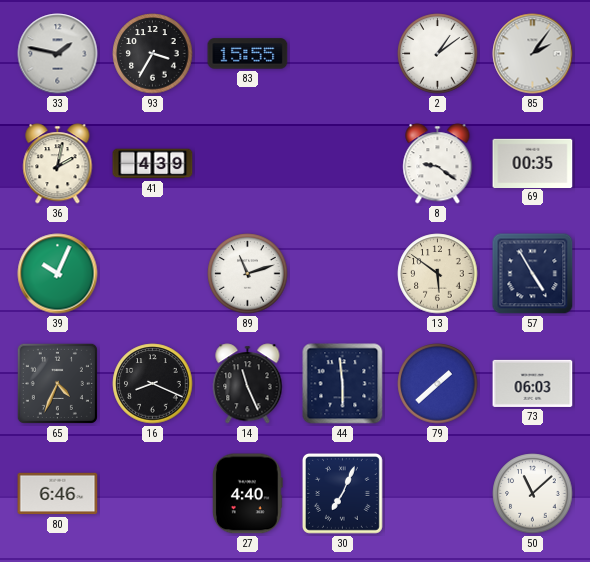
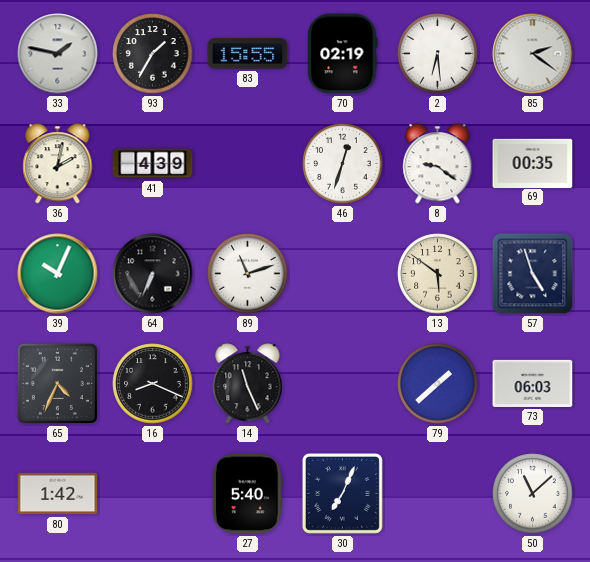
93: 3:35 -> 1:35 (153, 54)
70: none -> 02:19 (343, 54)
2: 1:09 -> 6:29 (438, 54)
85: 2:06 -> 2:21 (533, 54)
46: none -> 12:33 (343, 164)
64: none -> 6:34 (153, 274)
57: 4:55 -> 4:57 (533, 274)
44: 5:59 -> none (343, 384)
80: 6:46 -> 1:42 (58, 494)
27: 4:40 -> 5:40 (247, 494)
